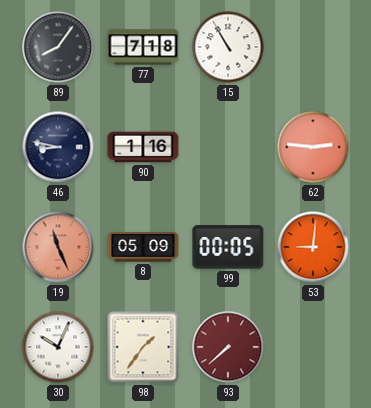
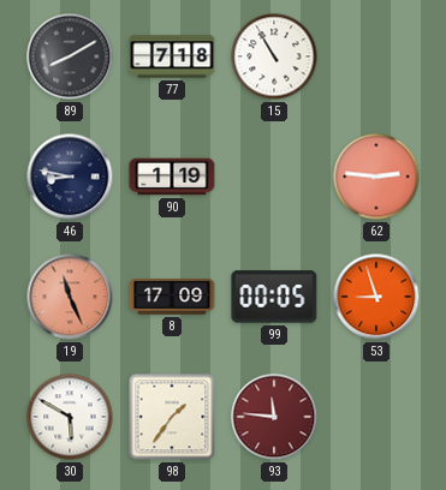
89: 8:06 -> 8:10 (70, 56)
90: 1:16 -> 1:19 (172, 177)
8: 05:09 -> 17:09 (172, 297)
53: 9:01 -> 8:57 (376, 297)
30: 10:04 -> 5:50 (70, 417)
93: 7:38 -> 11:46 (274, 417)
